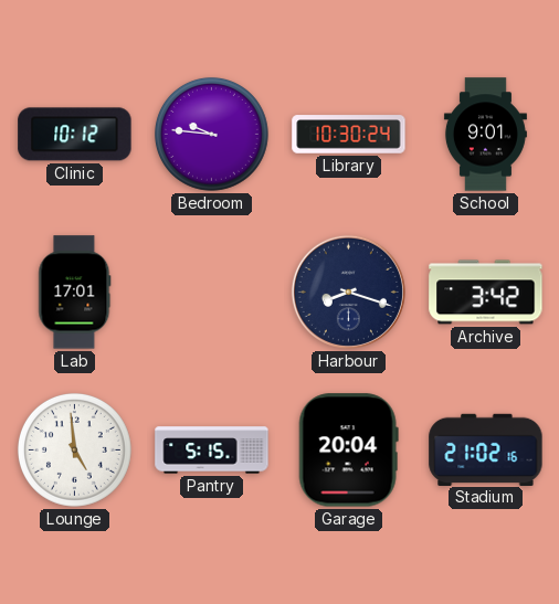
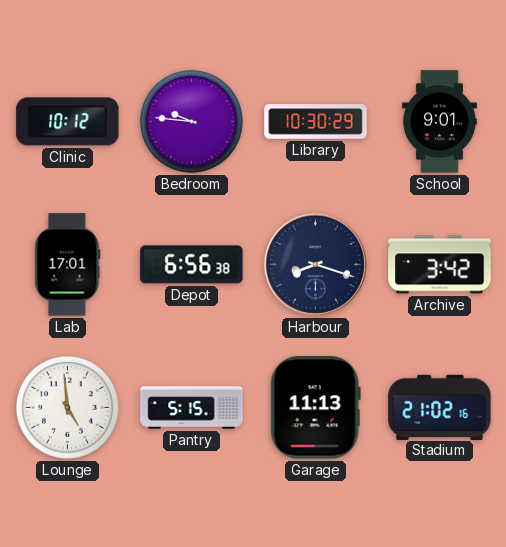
Library: 10:30:24 -> 10:30:29 (316, 122)
Depot: none -> 6:56 (192, 265)
Garage: 20:04 -> 11:13 (315, 408)
